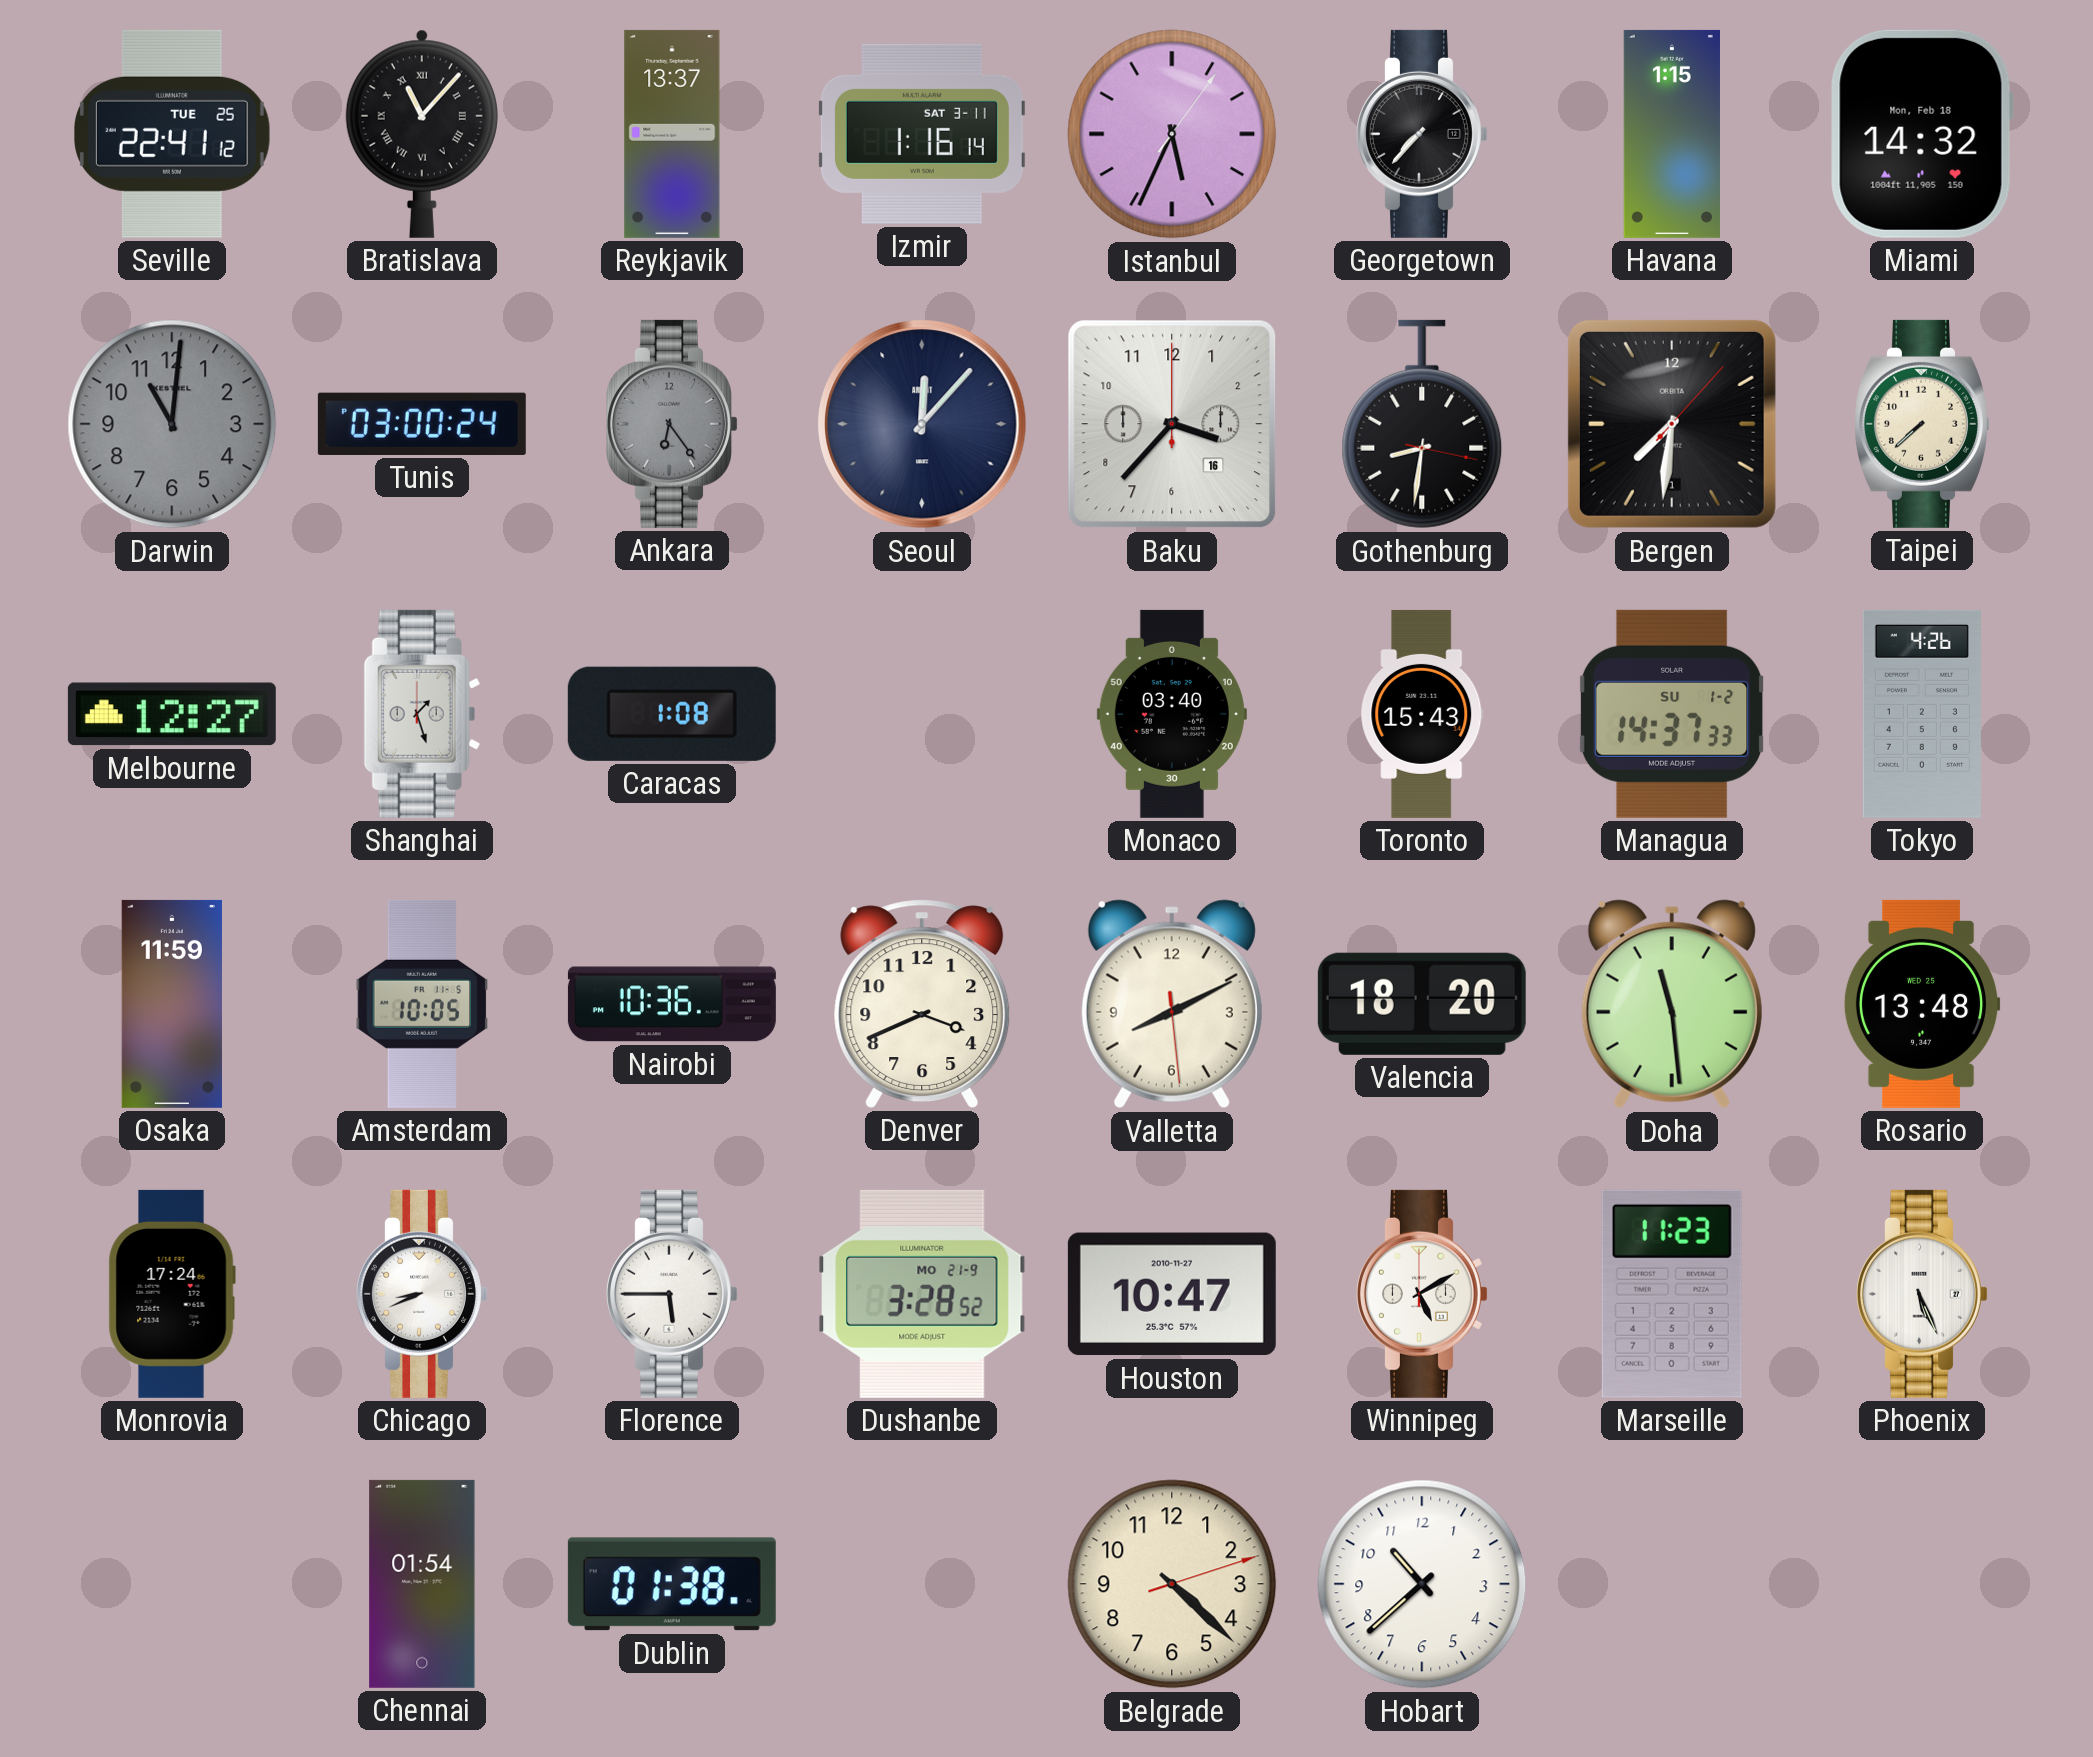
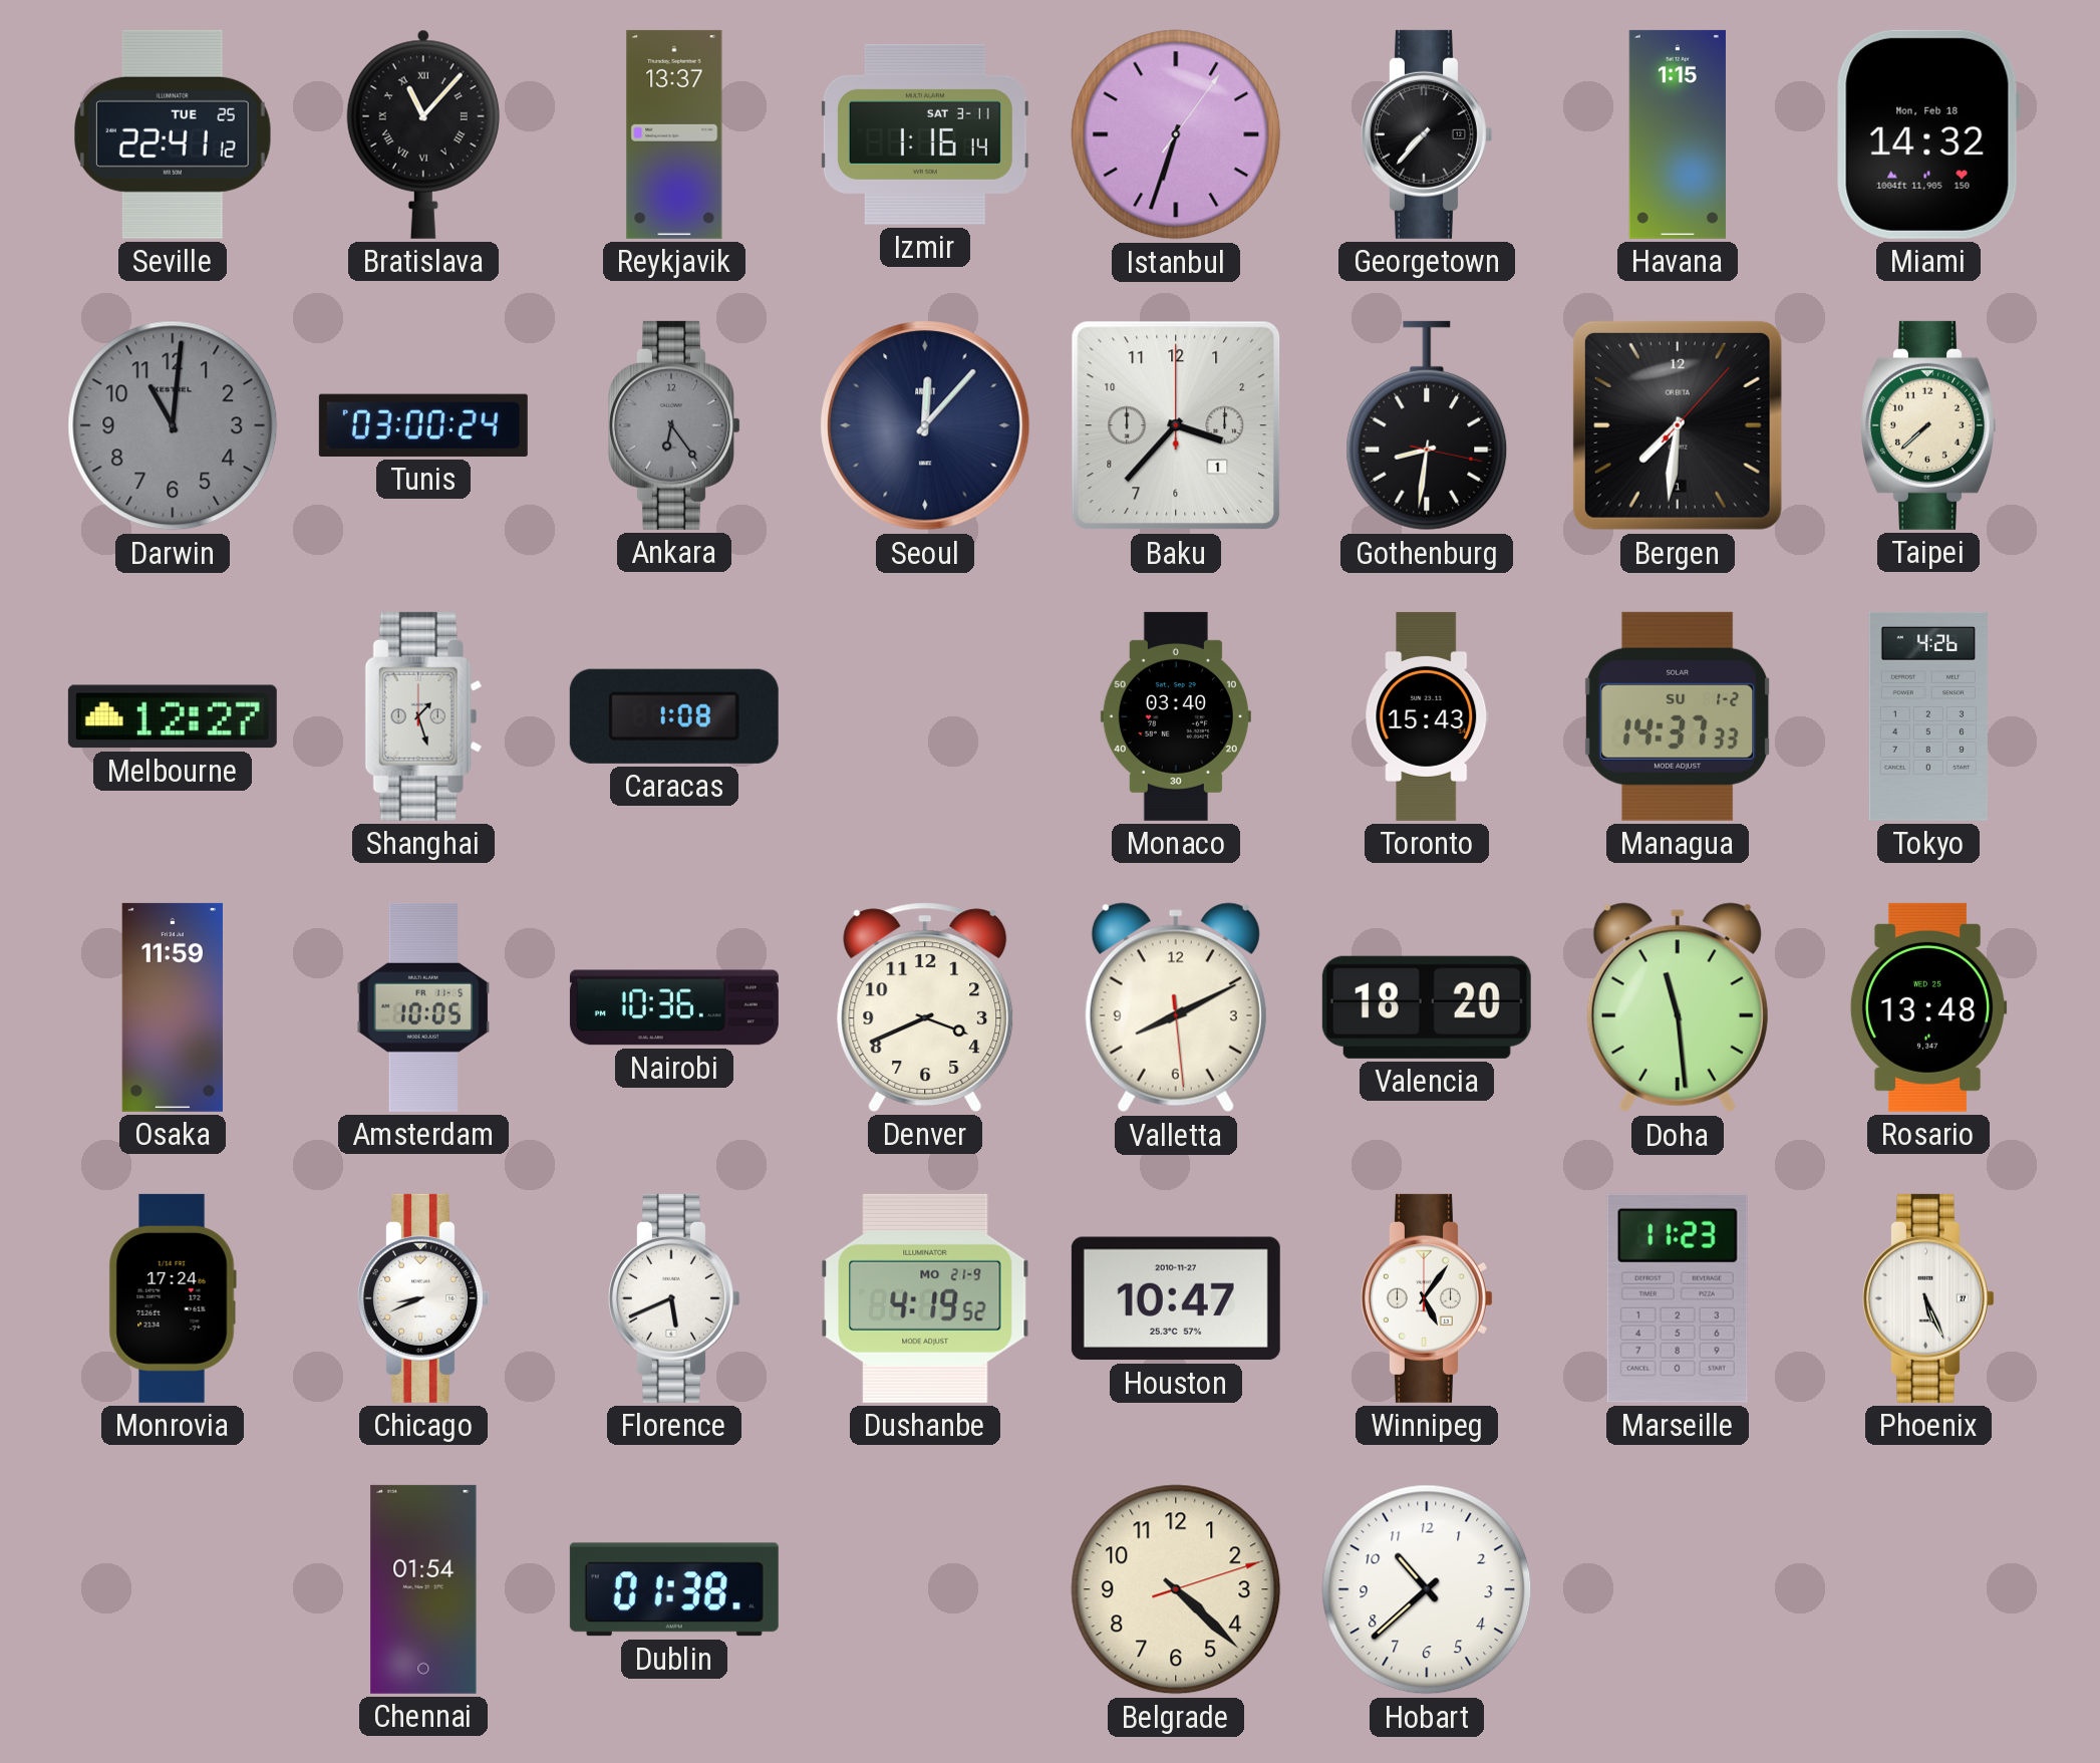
Istanbul: 5:34 -> 6:33 (1176, 134)
Baku date: 16 -> 1 (1176, 425)
Florence: 5:45 -> 5:41 (675, 1298)
Dushanbe: 3:28 -> 4:19 (925, 1298)
Winnipeg: 5:10 -> 5:06 (1428, 1298)
